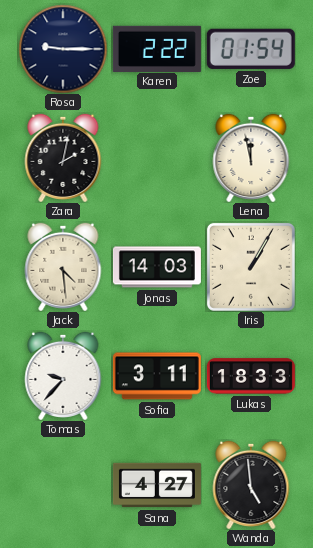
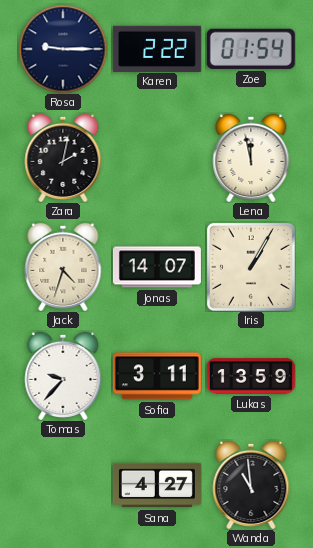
Jack: 4:29 -> 4:33 (63, 266)
Jonas: 14:03 -> 14:07 (157, 267)
Lukas: 18:33 -> 13:59 (251, 376)
Wanda: 4:59 -> 10:59 (251, 484)
